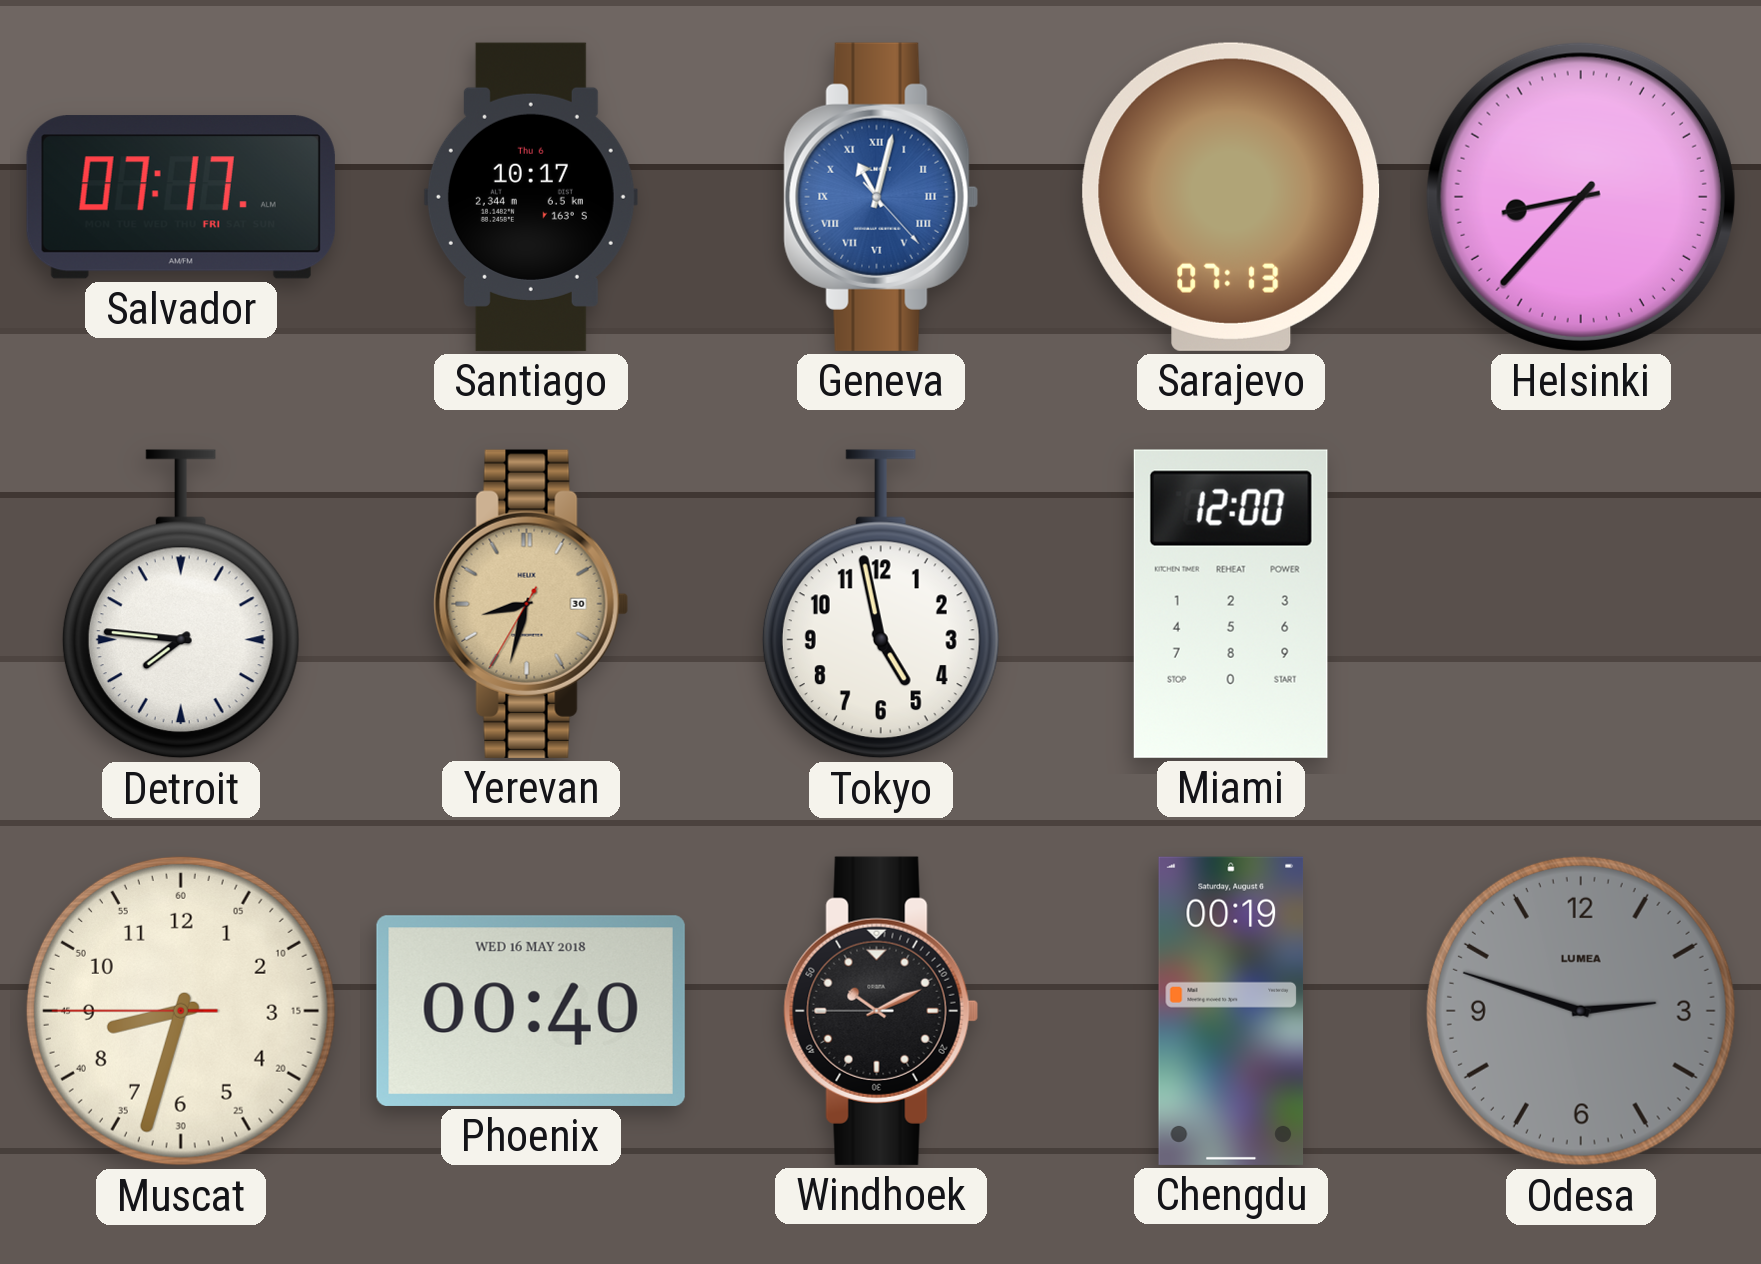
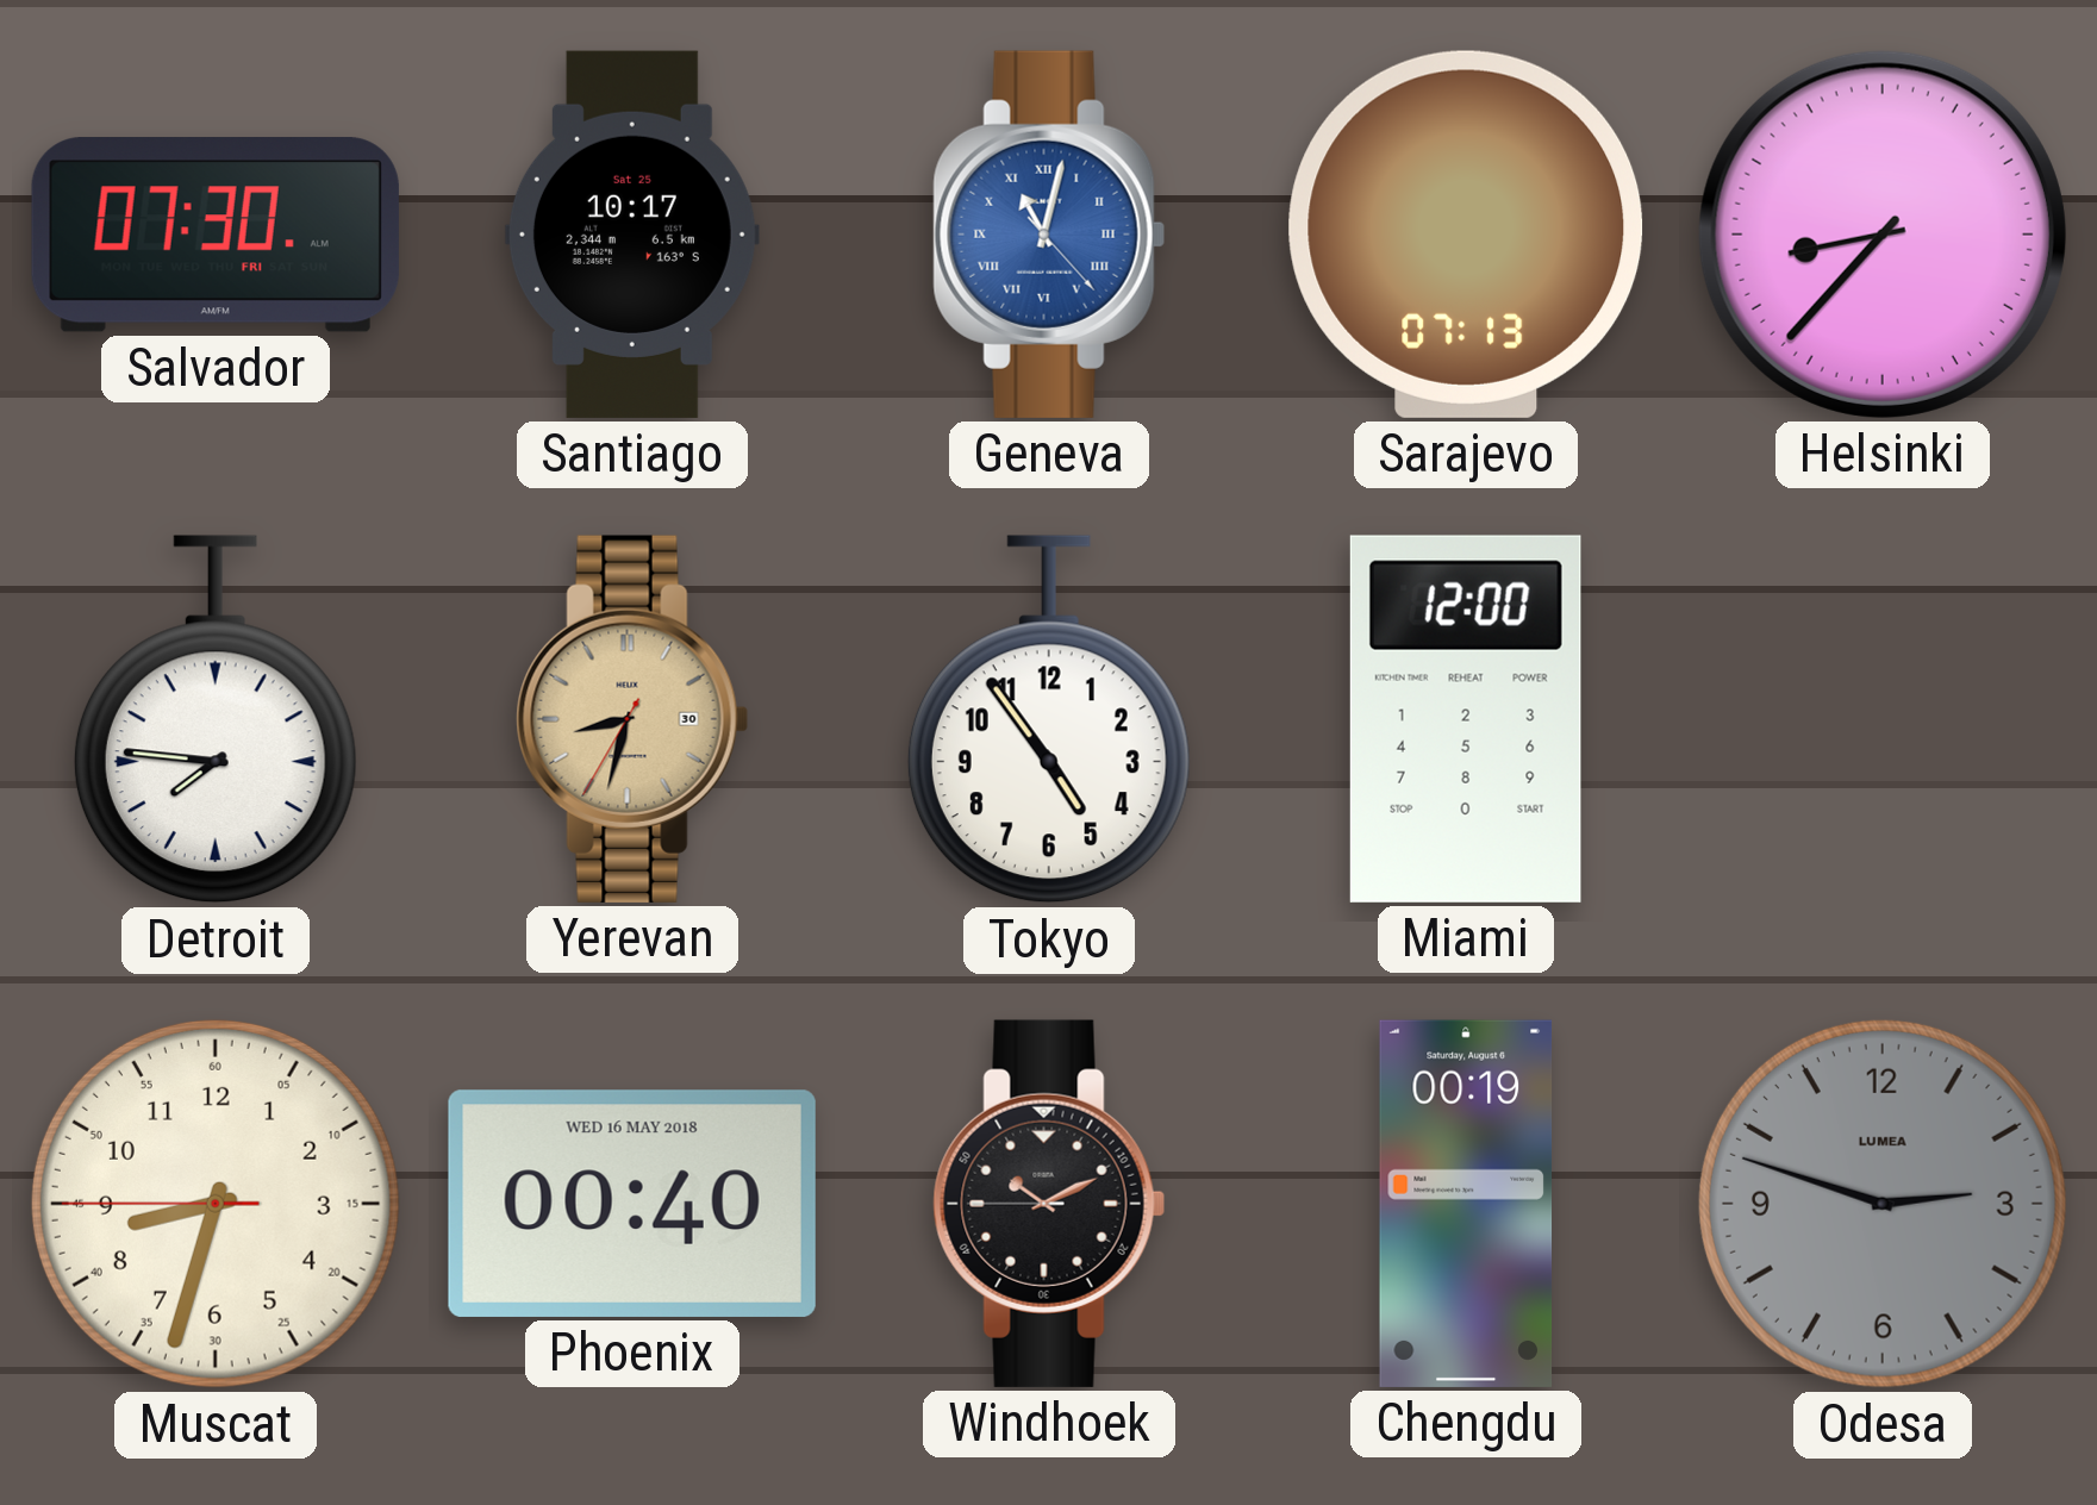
Salvador: 07:17 -> 07:30 (216, 235)
Santiago date: Thu 6 -> Sat 25 (632, 235)
Tokyo: 4:58 -> 4:54 (1049, 719)
